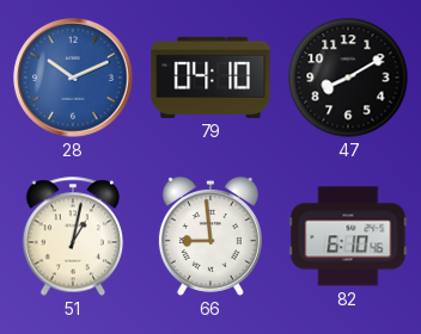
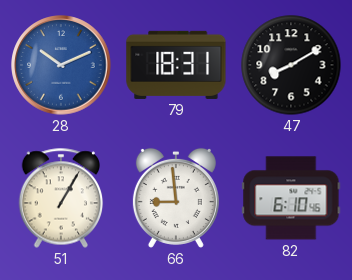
79: 04:10 -> 18:31 (176, 65)
51: 1:02 -> 1:05 (61, 198)
